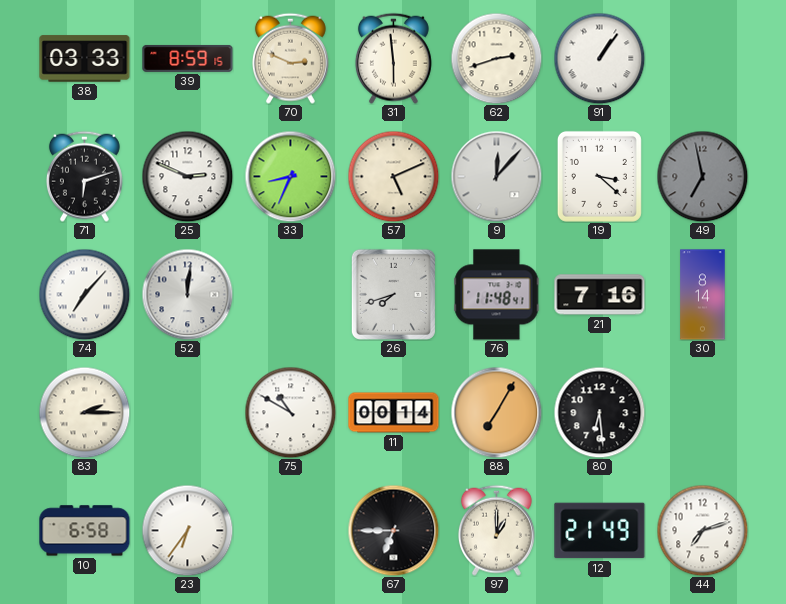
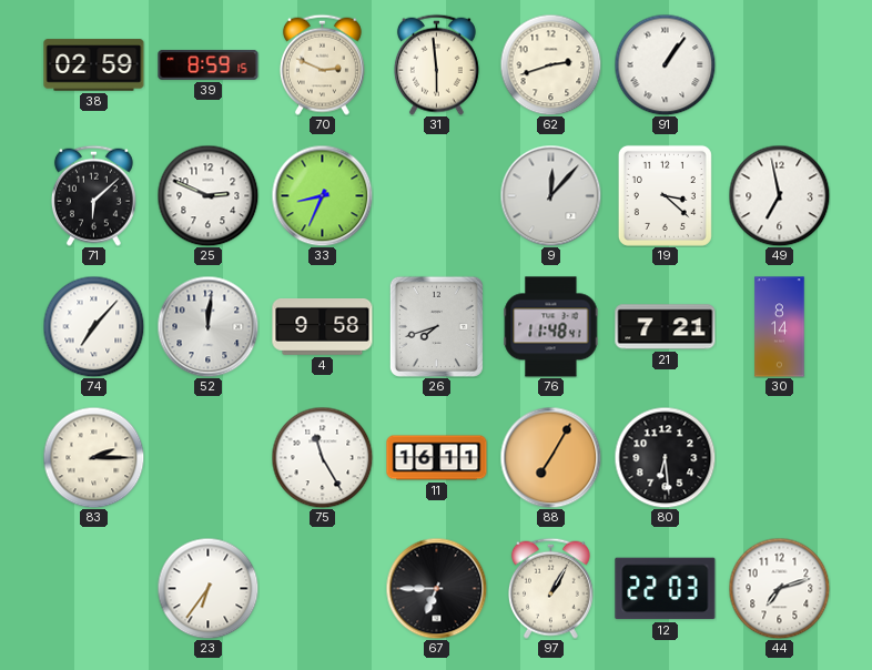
38: 03:33 -> 02:59 (94, 65)
71: 6:12 -> 6:08 (93, 195)
57: 5:11 -> none (393, 176)
49 dial: grey -> white (779, 195)
4: none -> 9:58 (323, 327)
21: 7:16 -> 7:21 (666, 327)
75: 10:50 -> 11:25 (322, 457)
11: 00:14 -> 16:11 (437, 458)
10: 6:58 -> none (85, 531)
97: 1:00 -> 1:05 (550, 588)
12: 21:49 -> 22:03 (666, 589)
